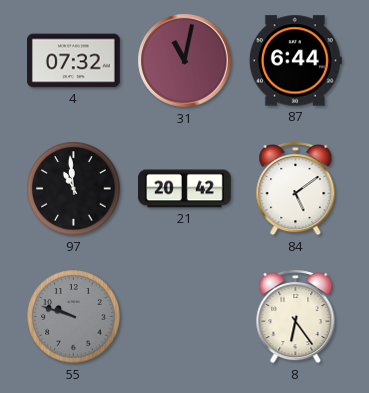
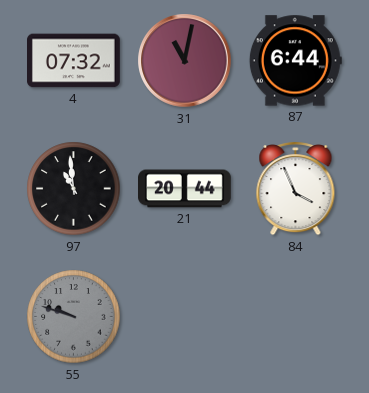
21: 20:42 -> 20:44 (185, 189)
84: 5:09 -> 3:56 (296, 189)
8: 6:24 -> none (296, 317)
